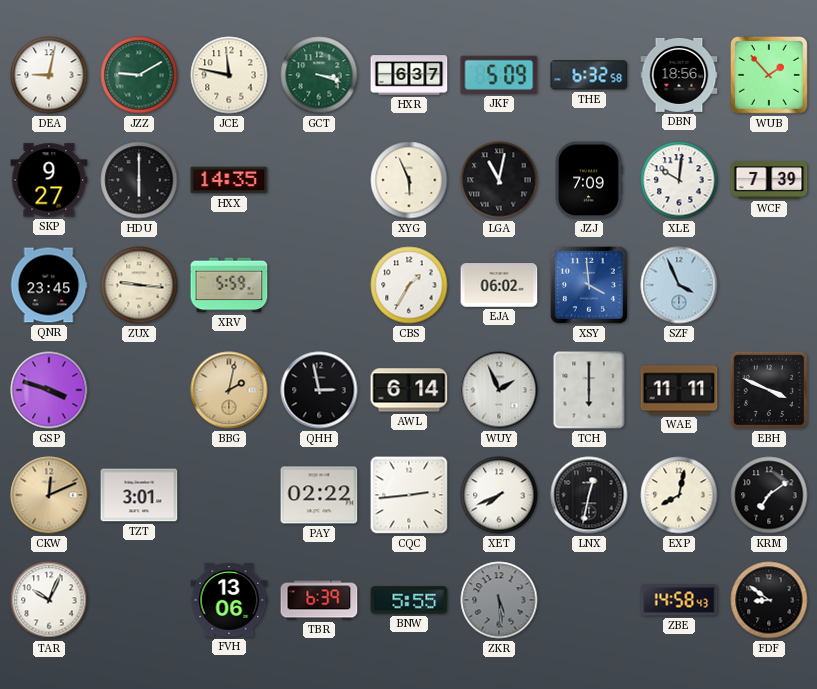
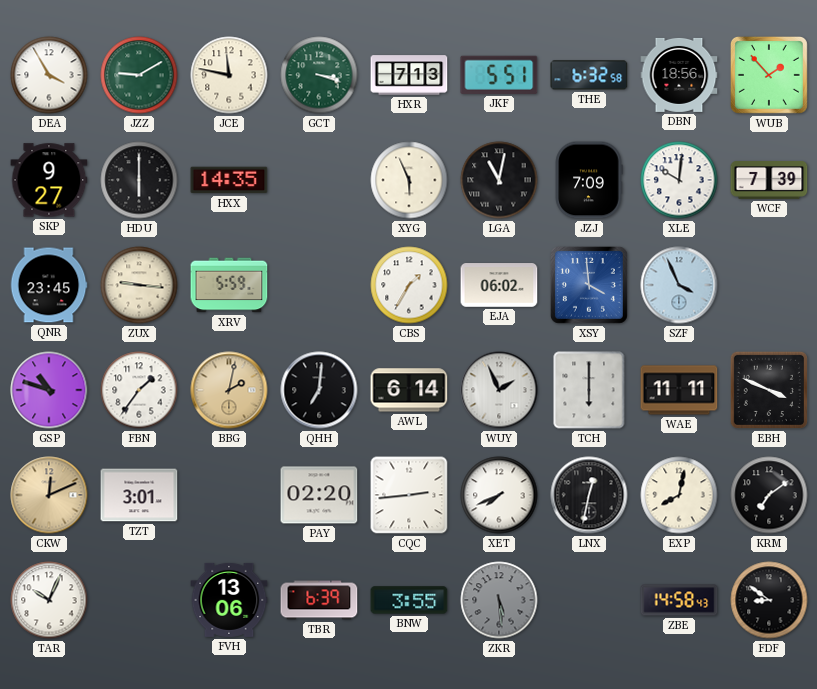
DEA: 9:02 -> 3:55 (49, 75)
HXR: 6:37 -> 7:13 (409, 75)
JKF: 5:09 -> 5:51 (499, 75)
GSP: 3:48 -> 10:48 (49, 390)
FBN: none -> 1:36 (139, 390)
QHH: 2:58 -> 7:01 (319, 390)
PAY: 02:22 -> 02:20 (319, 495)
BNW: 5:55 -> 3:55 (409, 600)
